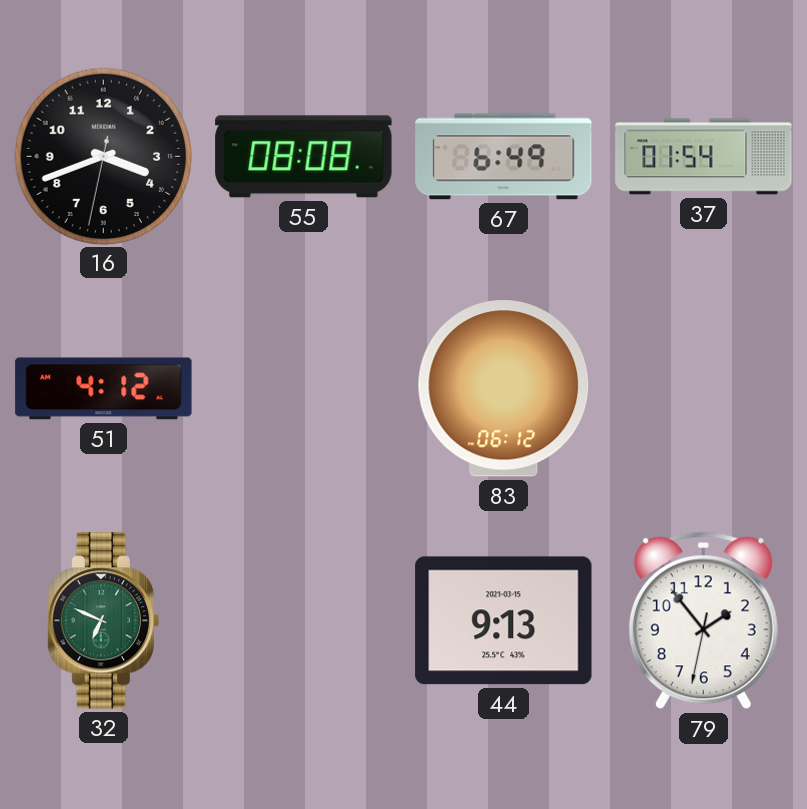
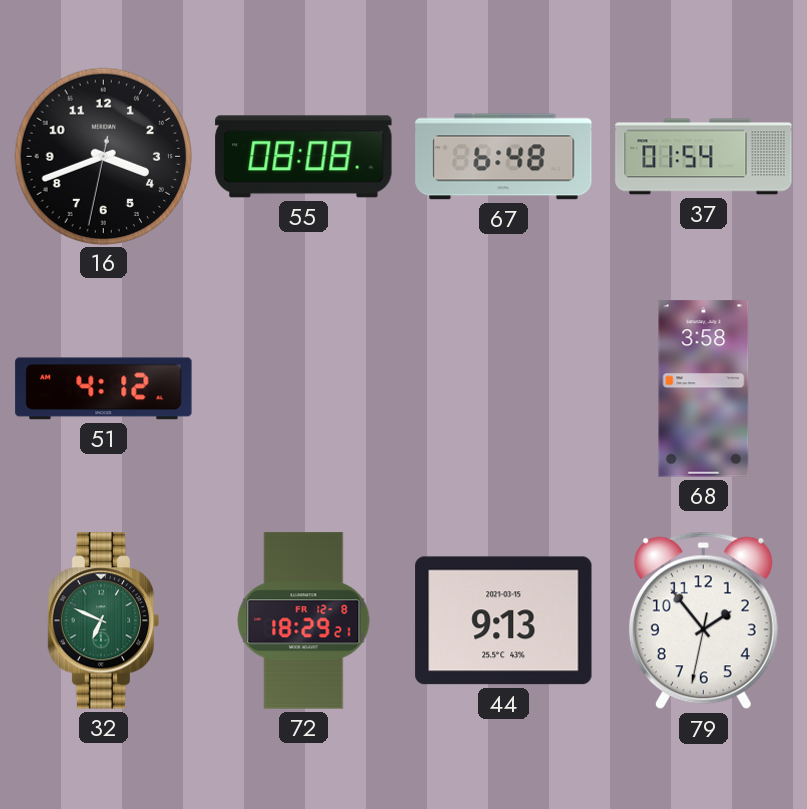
67: 6:49 -> 6:48 (504, 157)
83: 06:12 -> none (504, 389)
68: none -> 3:58 (704, 389)
72: none -> 18:29 (304, 621)
